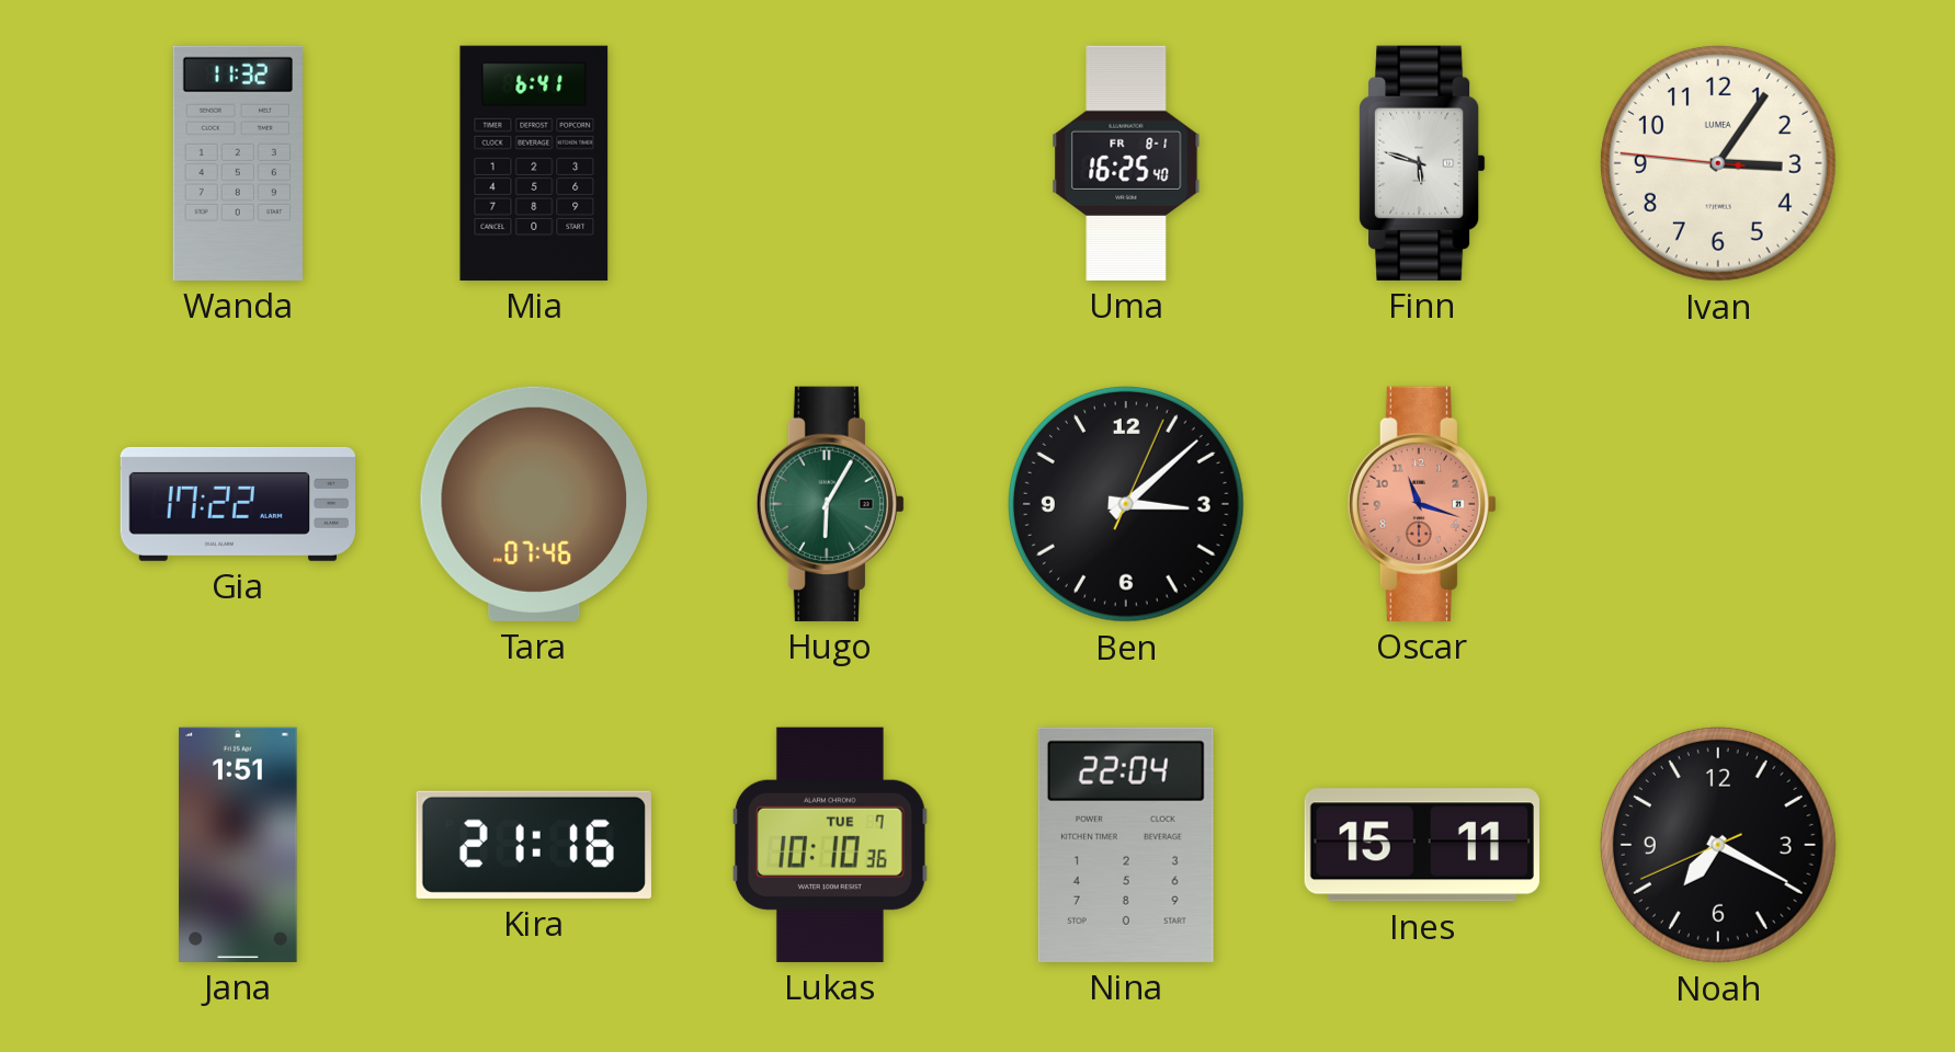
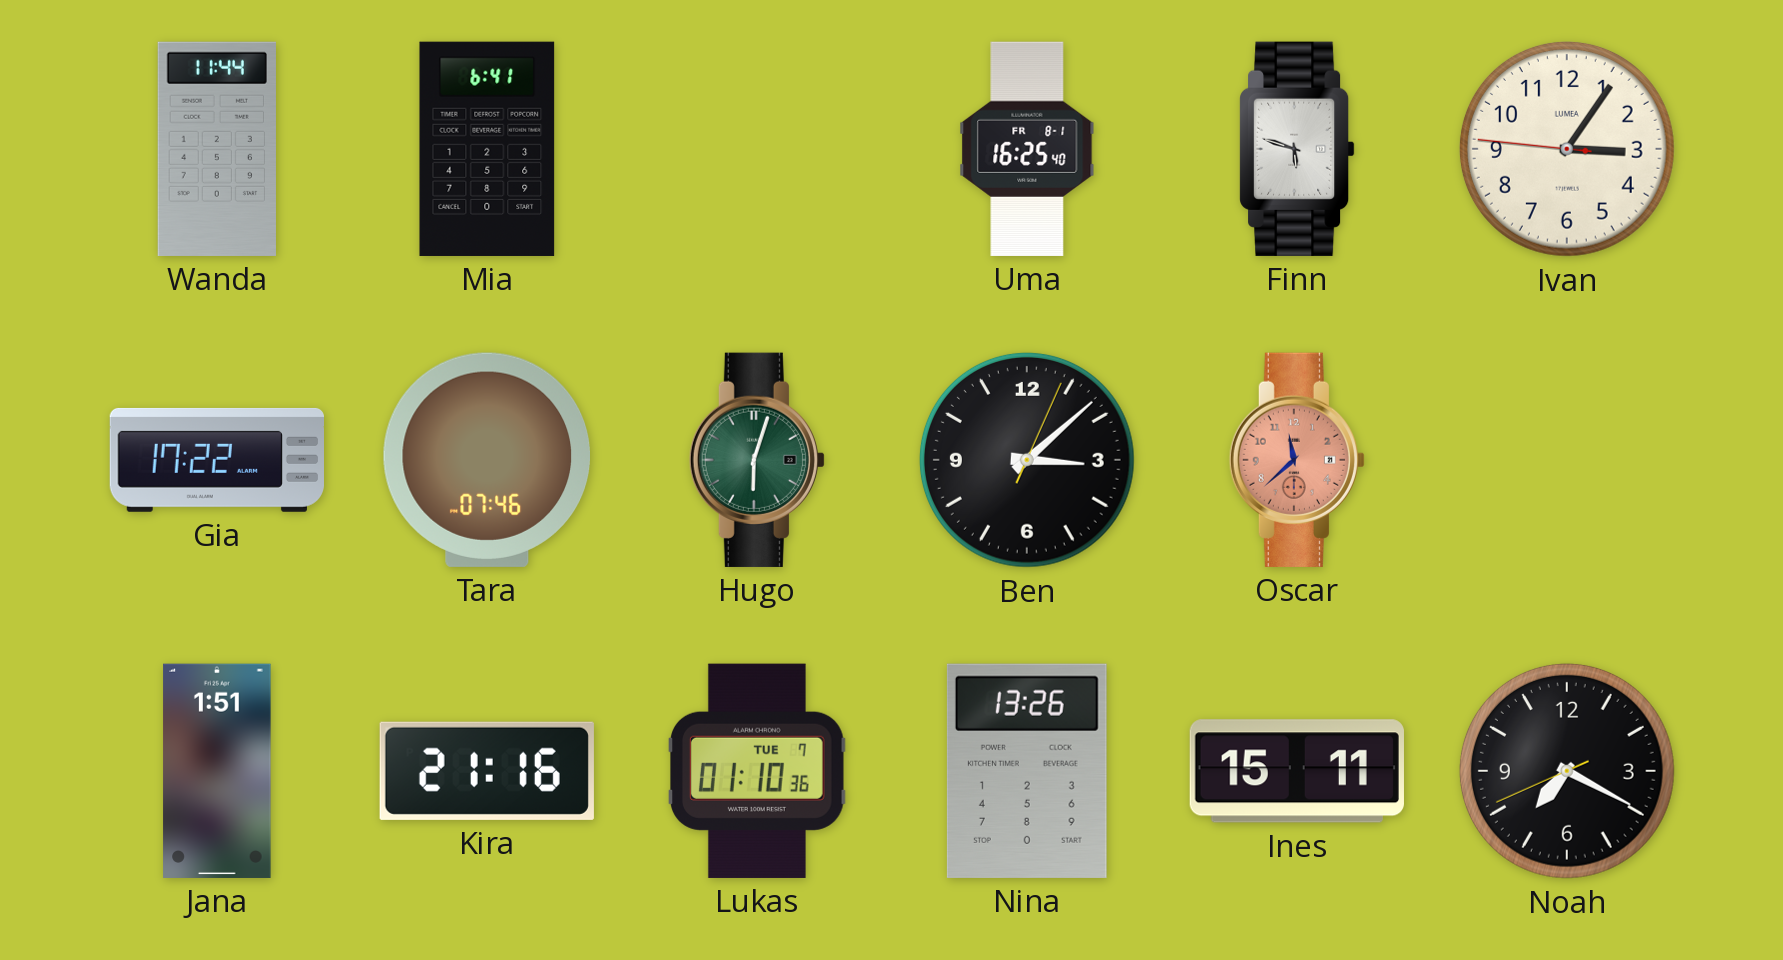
Wanda: 11:32 -> 11:44 (217, 149)
Hugo: 6:05 -> 6:03 (757, 460)
Oscar: 11:18 -> 11:38 (1297, 460)
Lukas: 10:10 -> 01:10 (758, 771)
Nina: 22:04 -> 13:26 (1027, 771)
